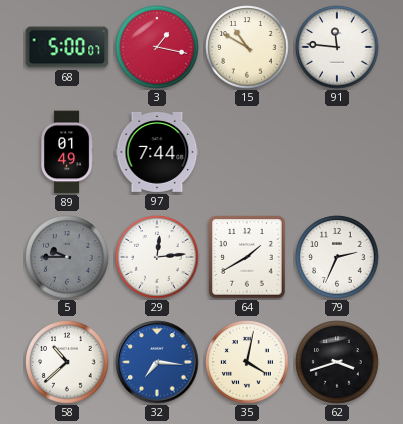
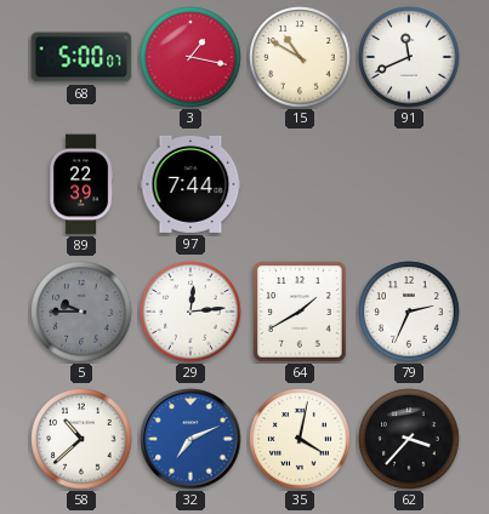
91: 11:46 -> 11:41 (409, 57)
89: 01:49 -> 22:39 (81, 184)
32: 7:16 -> 7:11 (191, 439)
62: 3:42 -> 3:37 (409, 439)
